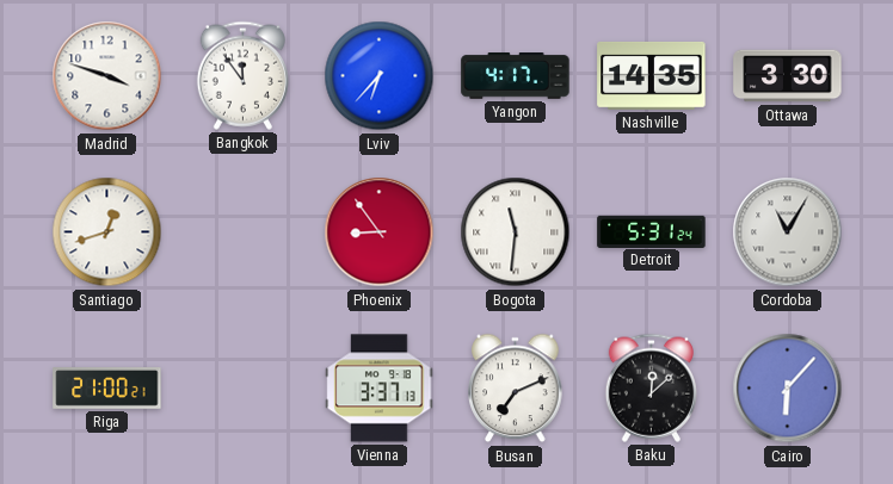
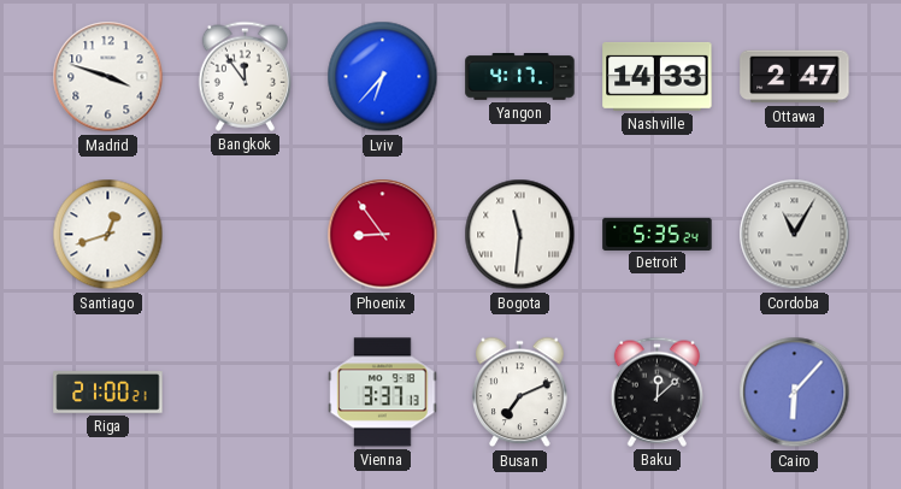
Nashville: 14:35 -> 14:33 (658, 76)
Ottawa: 3:30 -> 2:47 (795, 77)
Detroit: 5:31 -> 5:35 (658, 234)
